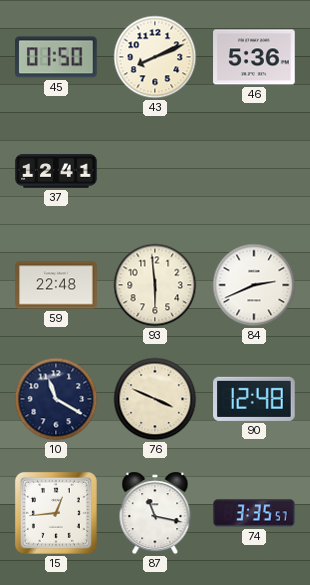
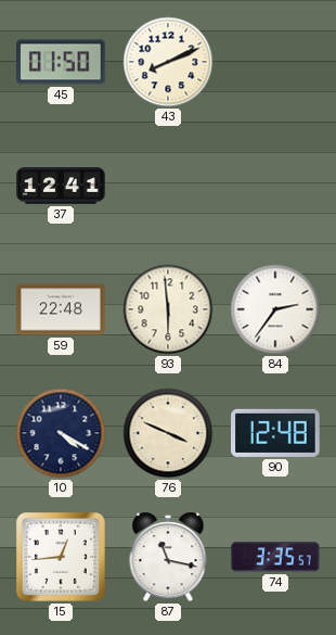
46: 5:36 -> none (254, 57)
84: 2:41 -> 2:36 (275, 309)
10: 11:20 -> 4:20 (61, 433)
